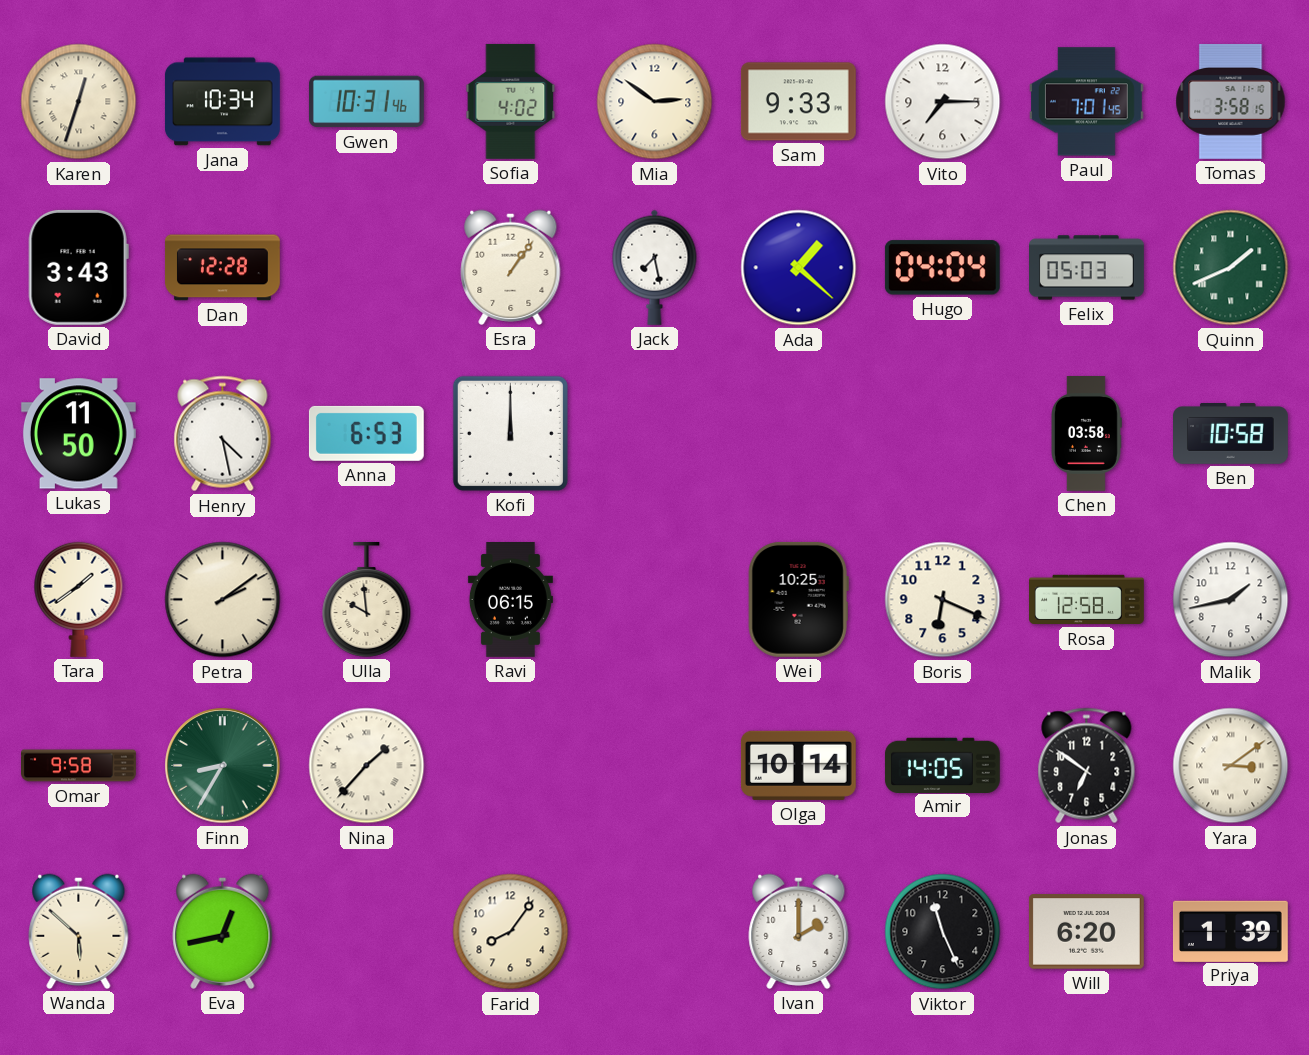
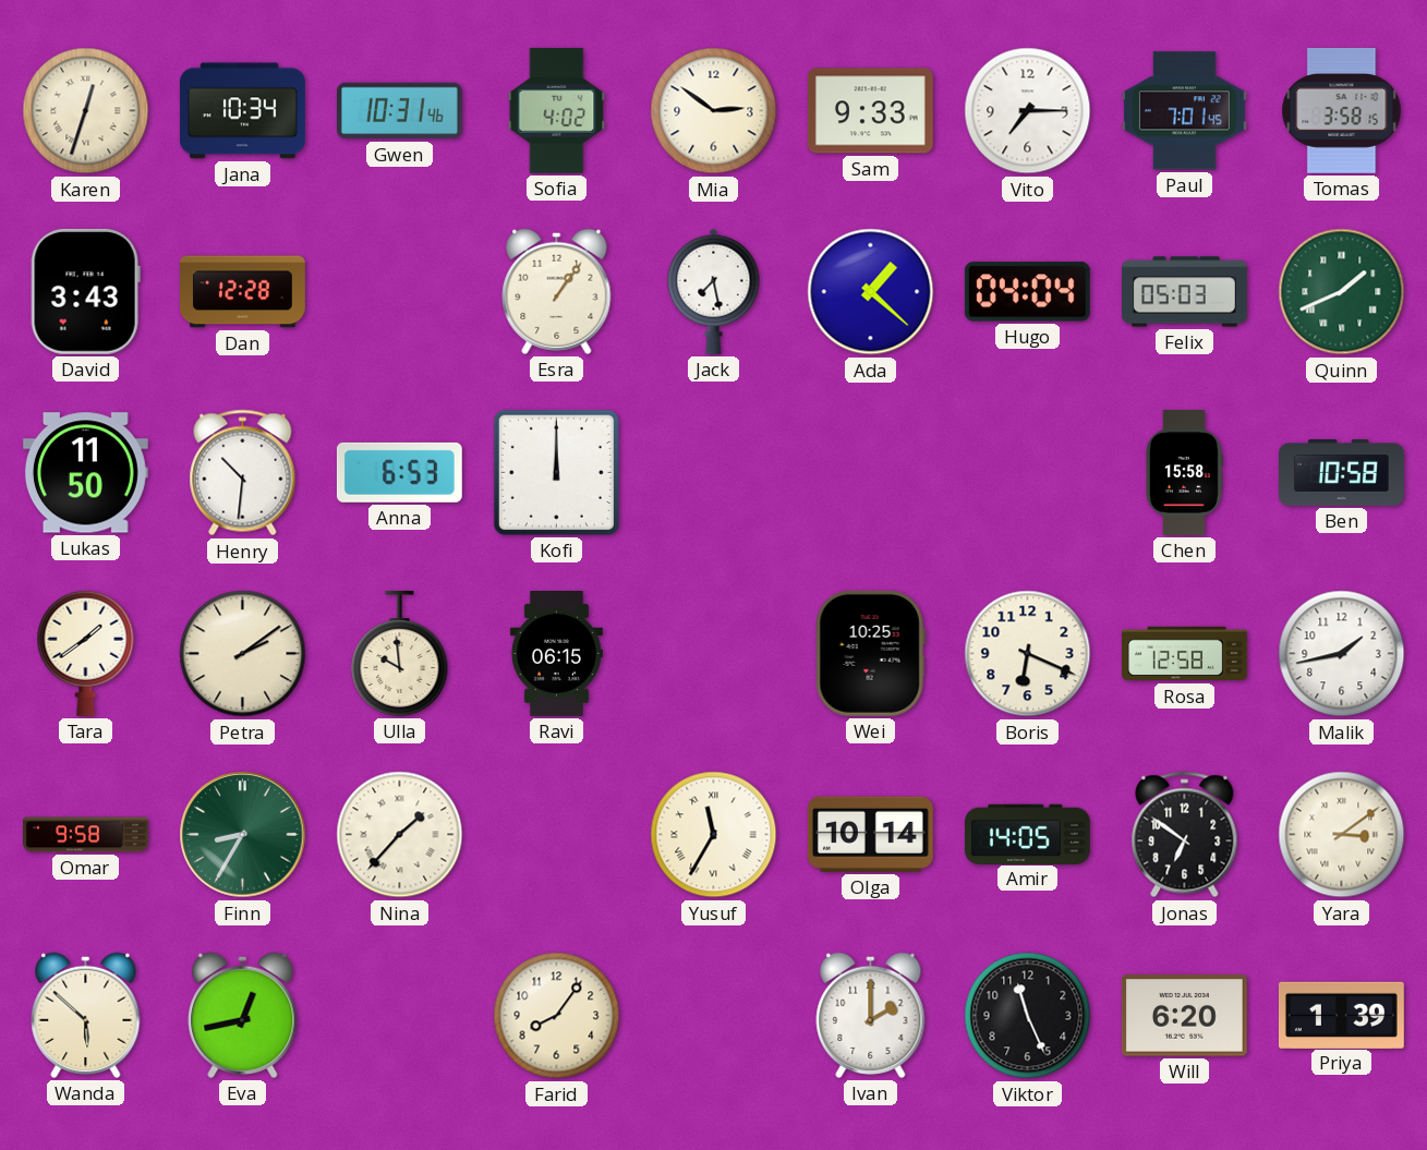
Henry: 4:28 -> 10:31 (243, 473)
Chen: 03:58 -> 15:58 (1185, 473)
Yusuf: none -> 11:35 (714, 835)
